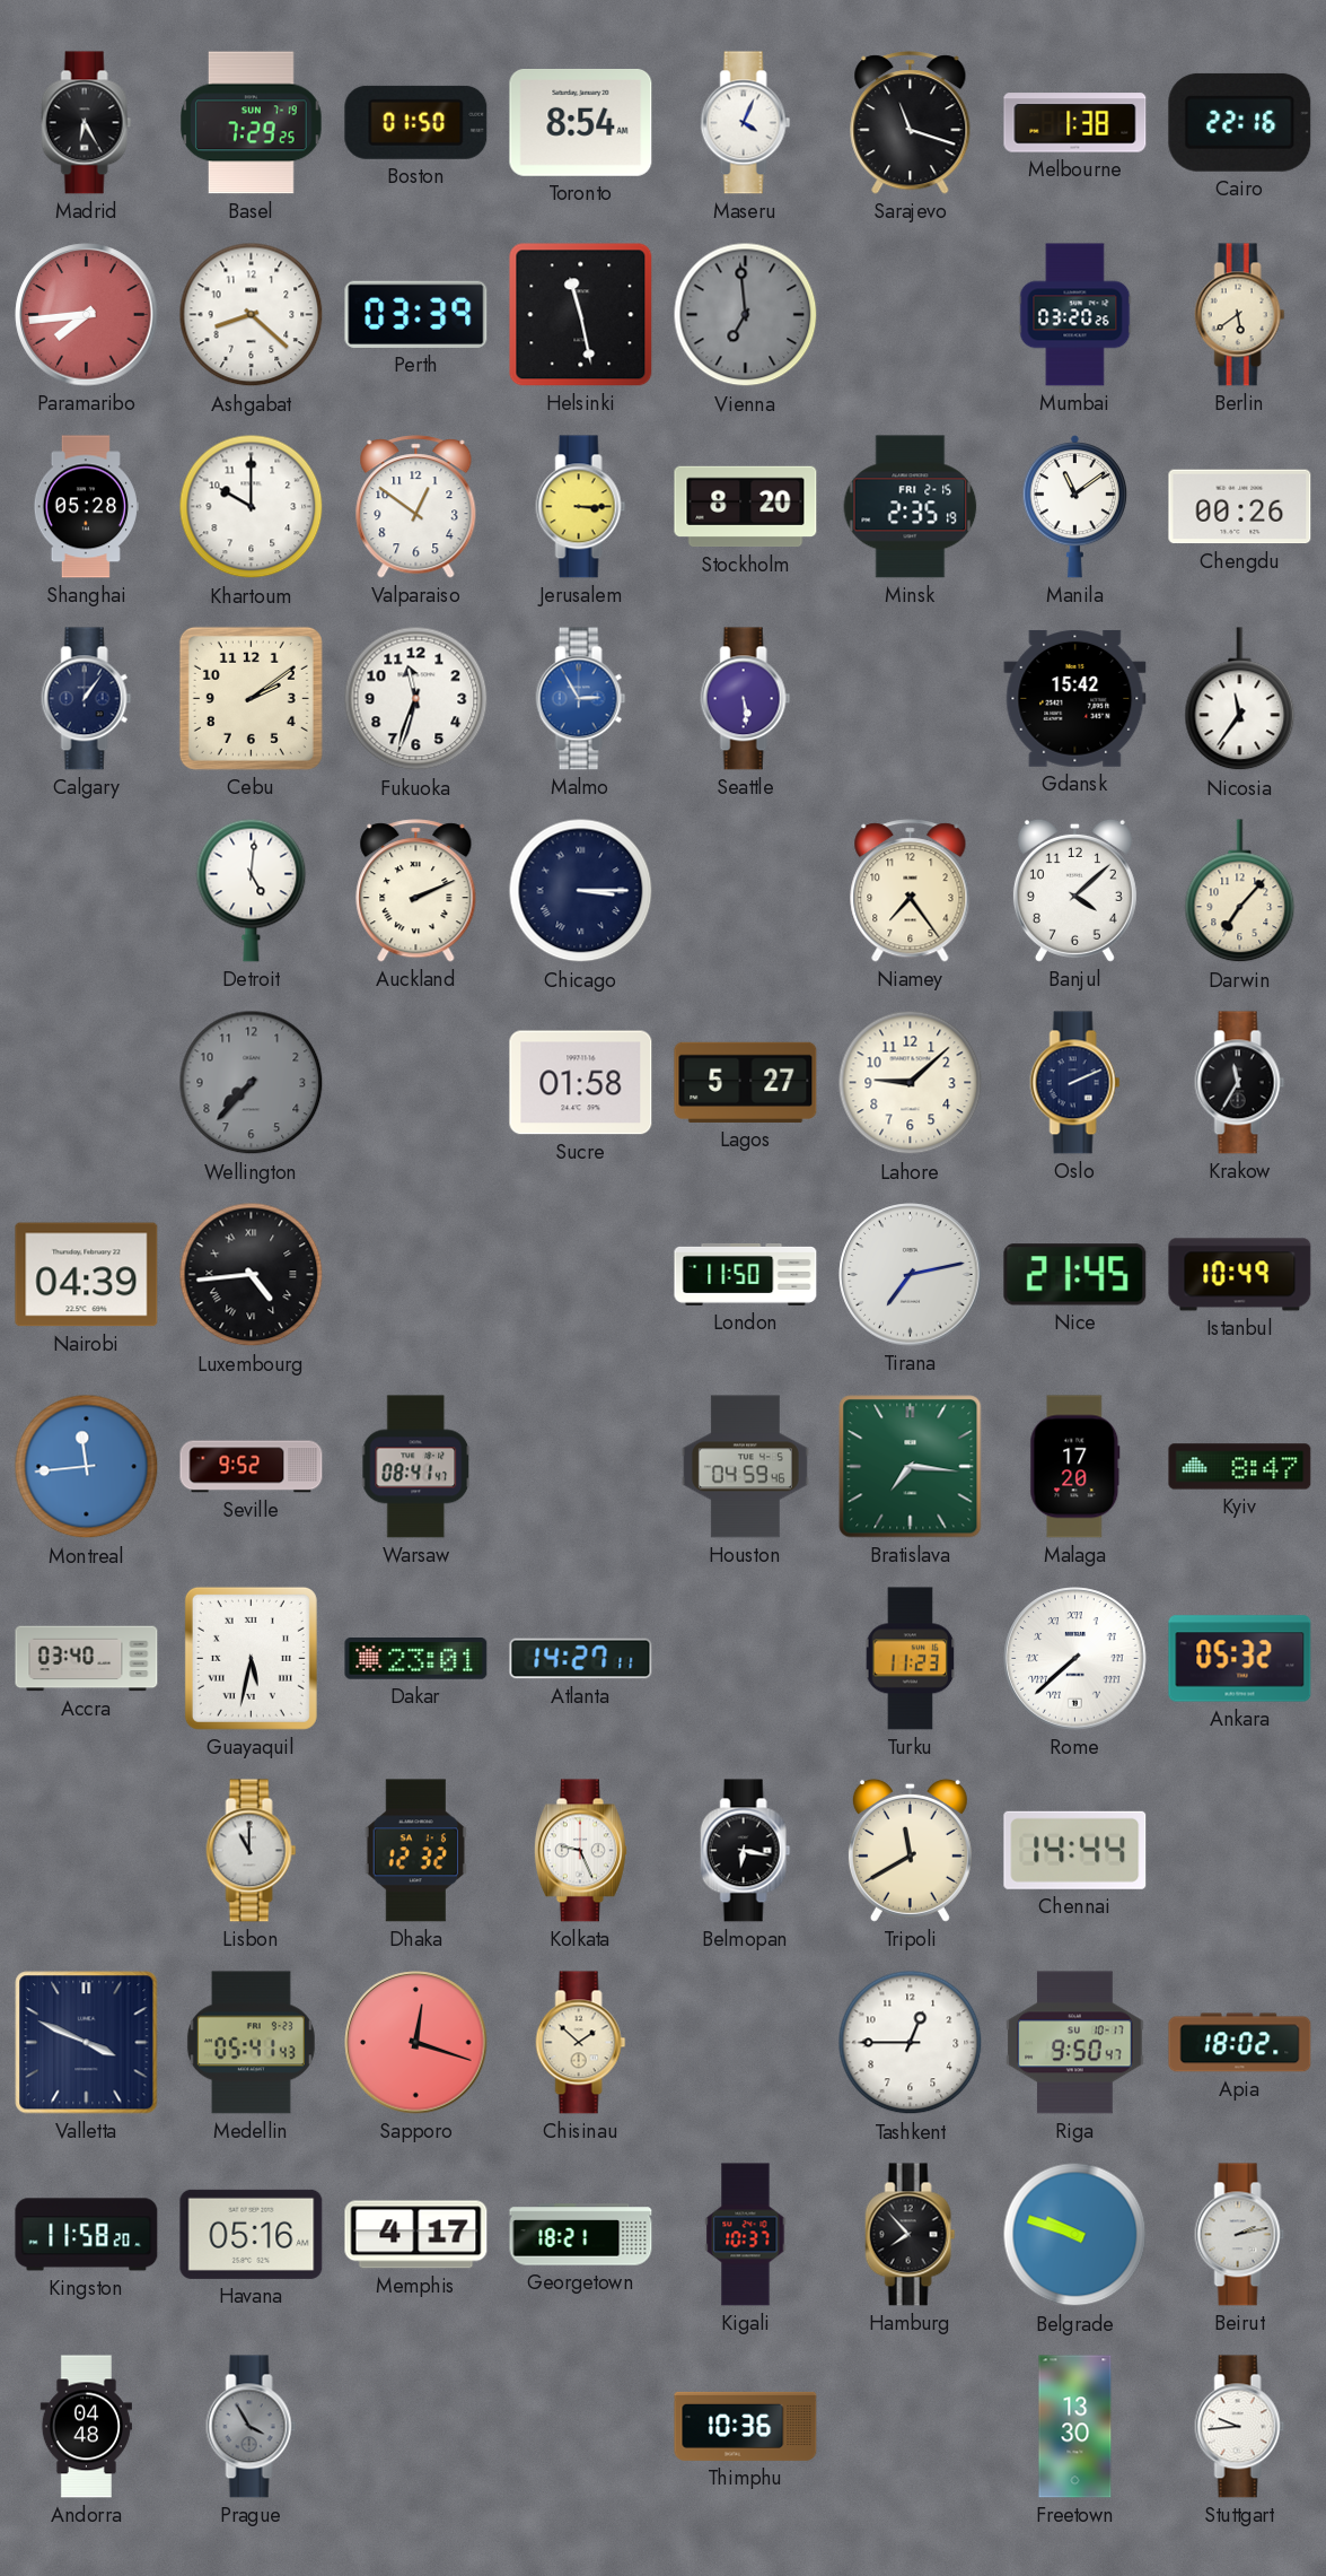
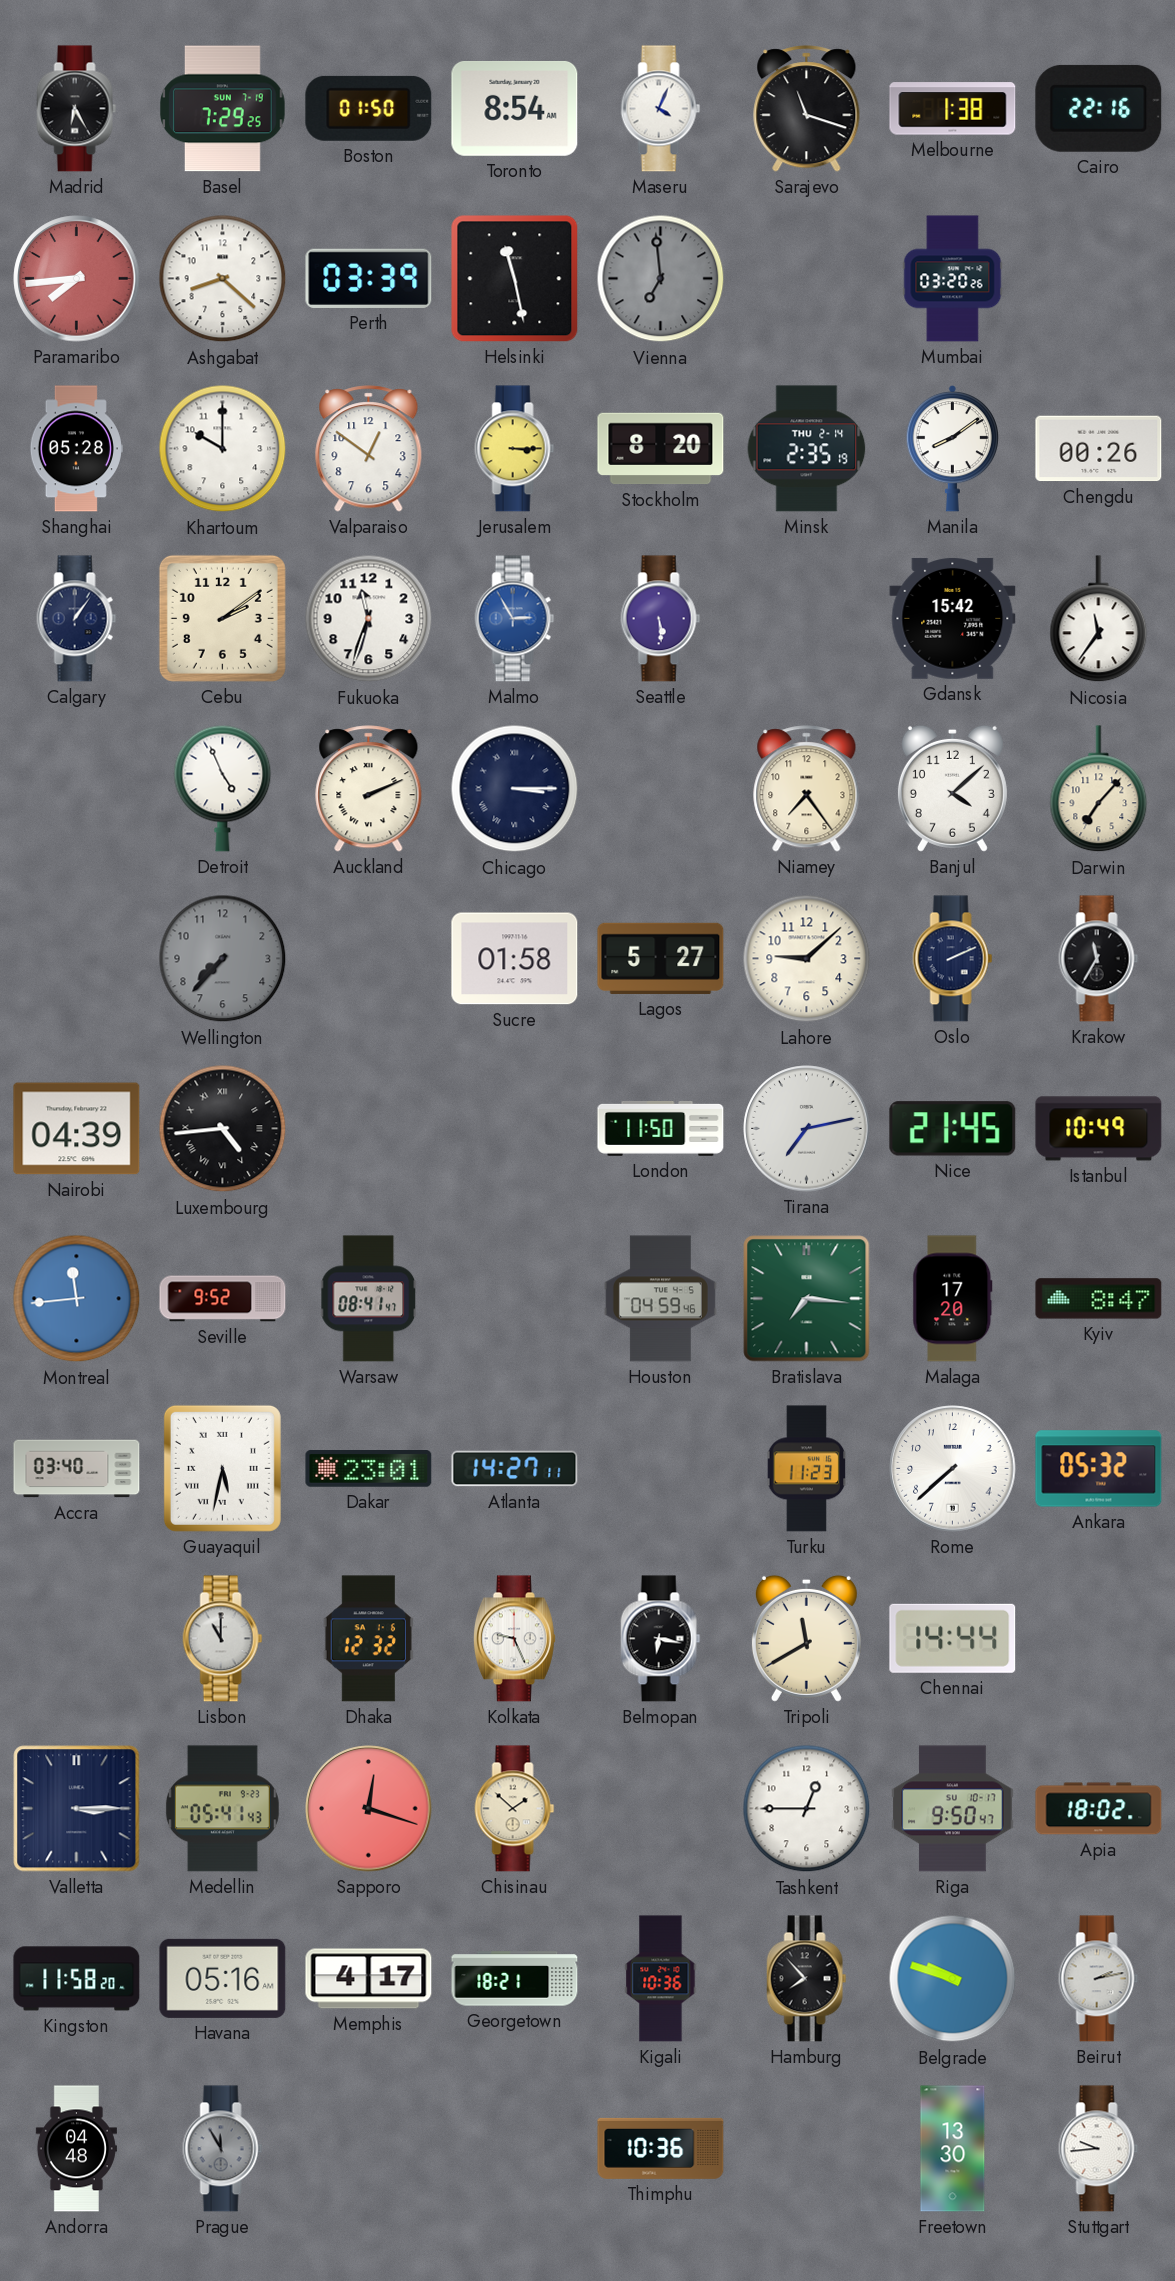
Berlin: 5:39 -> none (1240, 315)
Minsk date: FRI 2-15 -> THU 2-14 (807, 449)
Manila: 11:09 -> 8:09 (952, 448)
Detroit: 5:01 -> 4:56 (223, 788)
Rome numerals: Roman -> Arabic (953, 1469)
Valletta: 3:49 -> 3:15 (77, 1809)
Kigali: 10:37 -> 10:36 (661, 1979)
Prague: 3:55 -> 11:55 (223, 2149)
